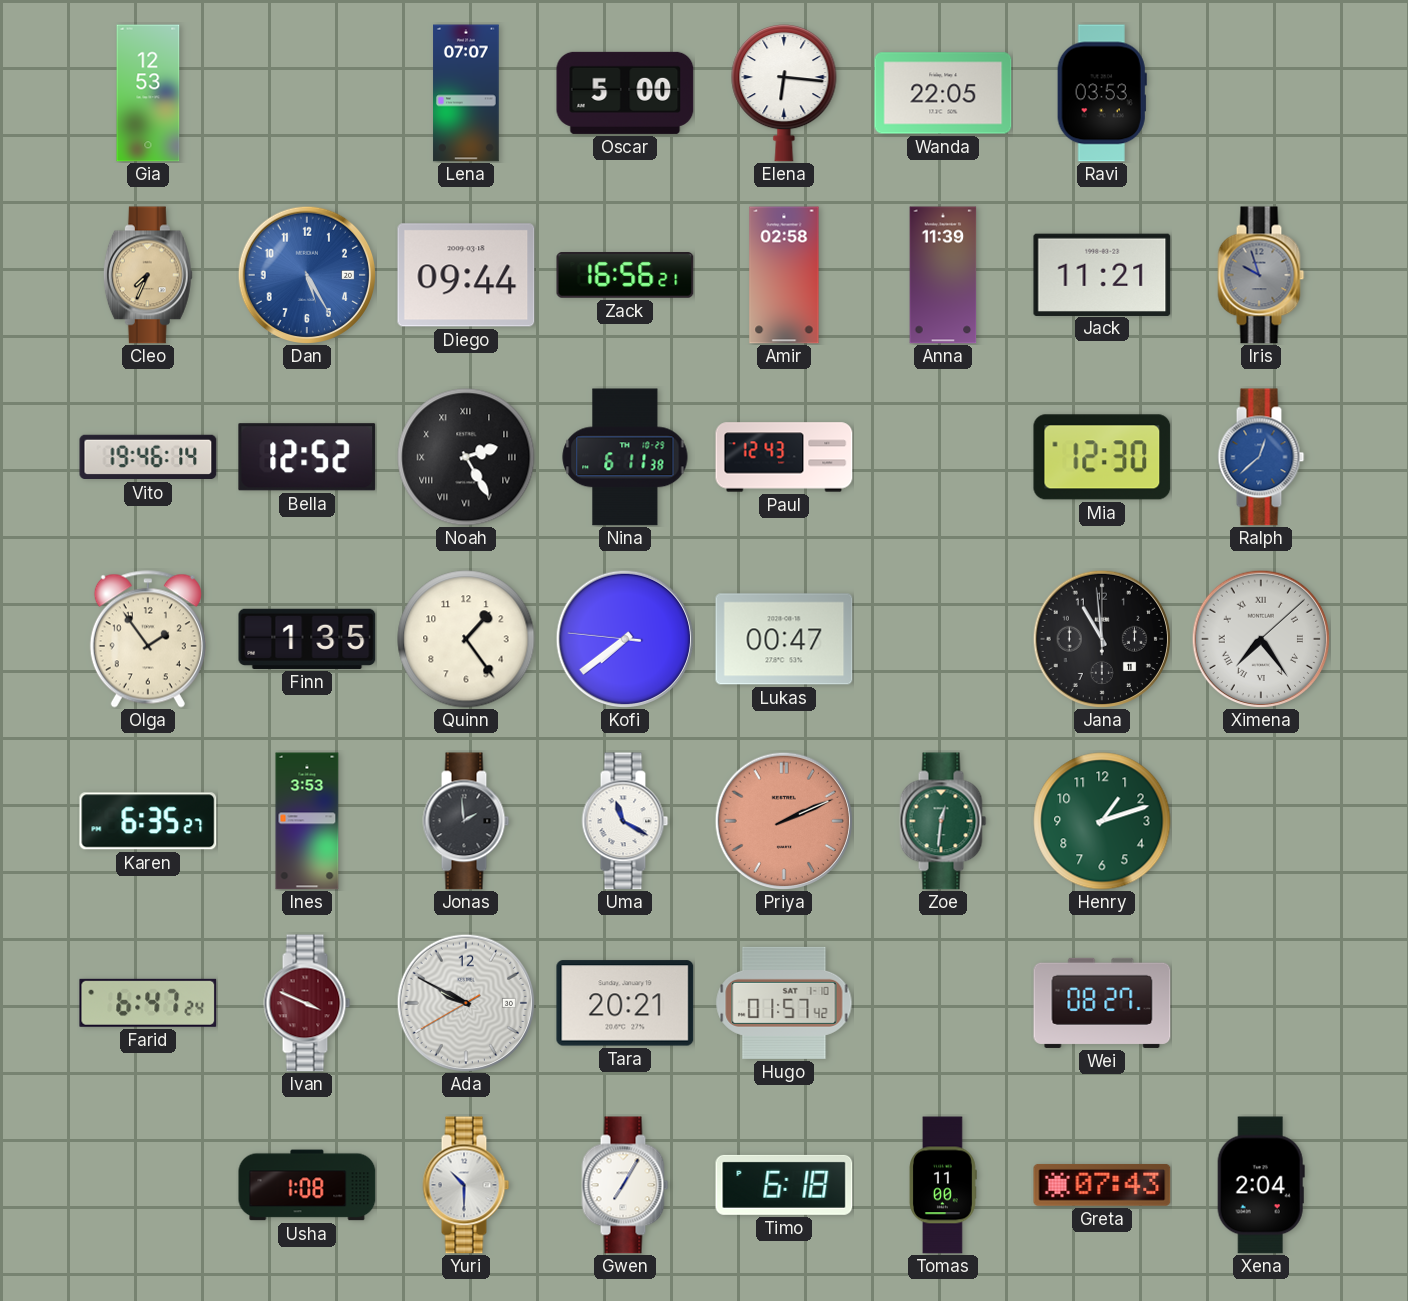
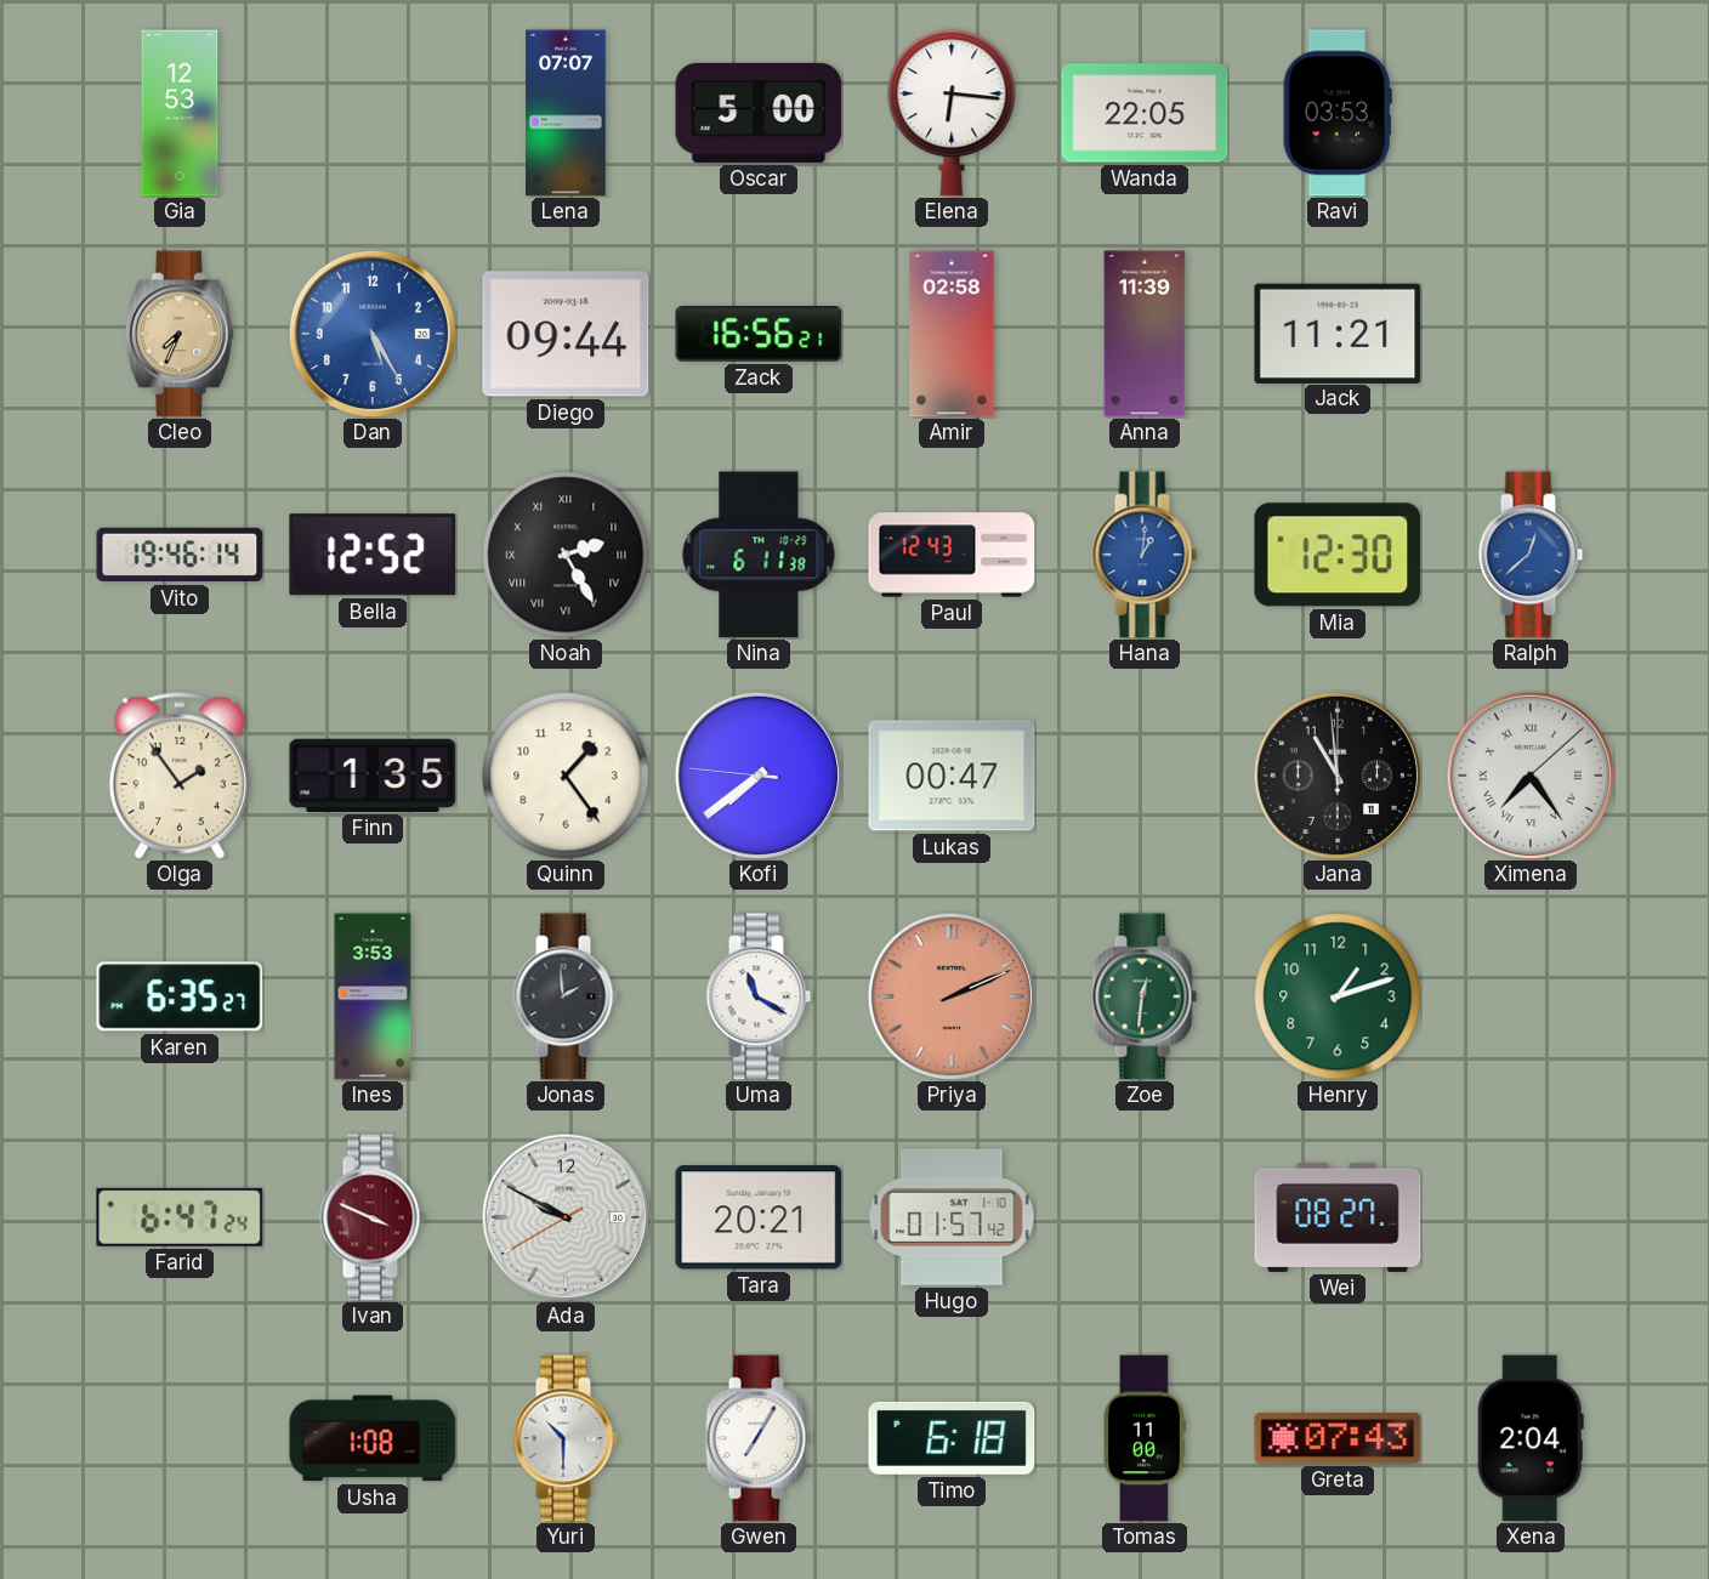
Iris: 9:57 -> none (1261, 275)
Hana: none -> 1:01 (1145, 555)
